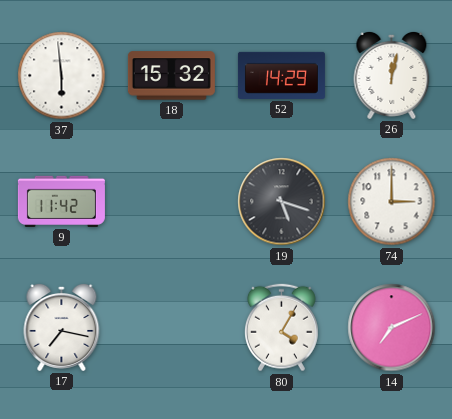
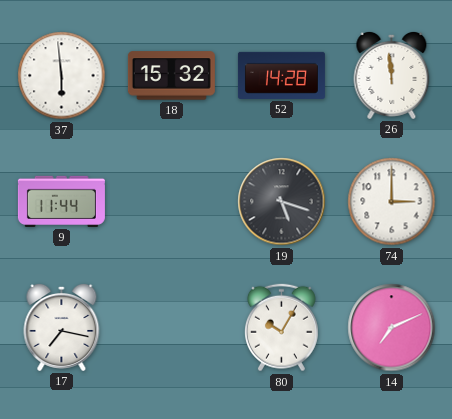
52: 14:29 -> 14:28 (281, 75)
26: 12:02 -> 11:59 (392, 75)
9: 11:42 -> 11:44 (61, 201)
80: 4:05 -> 10:05 (281, 328)
